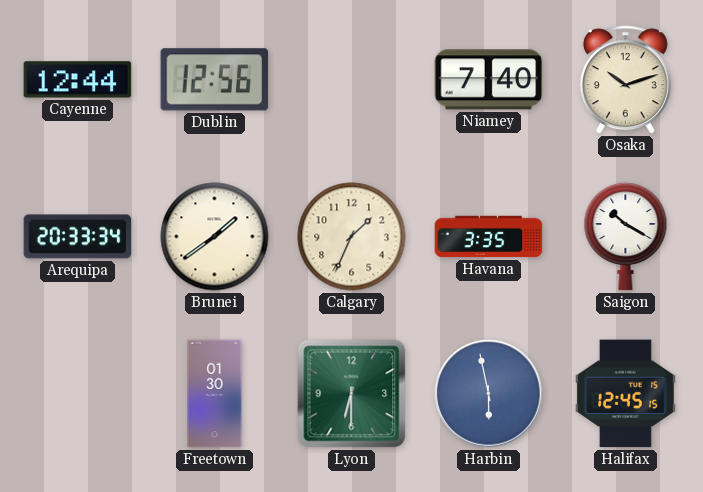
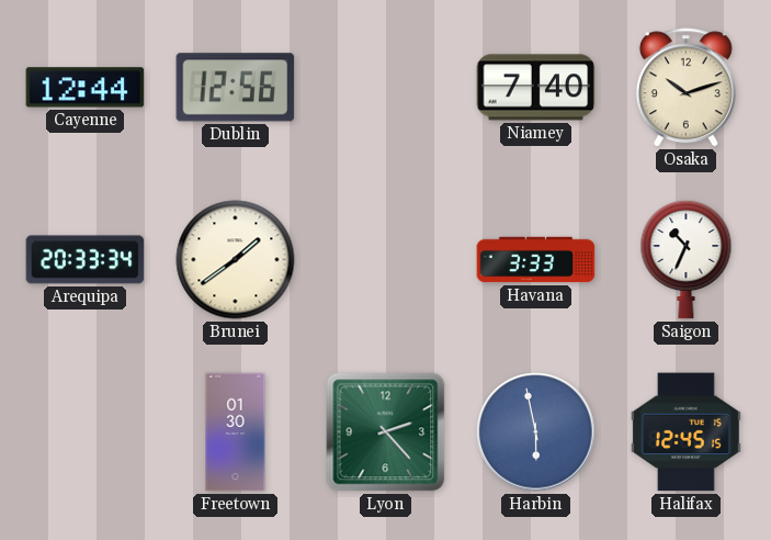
Calgary: 1:34 -> none (352, 237)
Havana: 3:35 -> 3:33 (536, 260)
Saigon: 10:20 -> 10:34 (687, 259)
Lyon: 6:30 -> 2:23 (386, 432)
